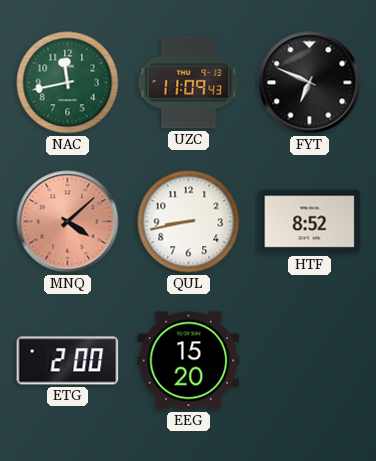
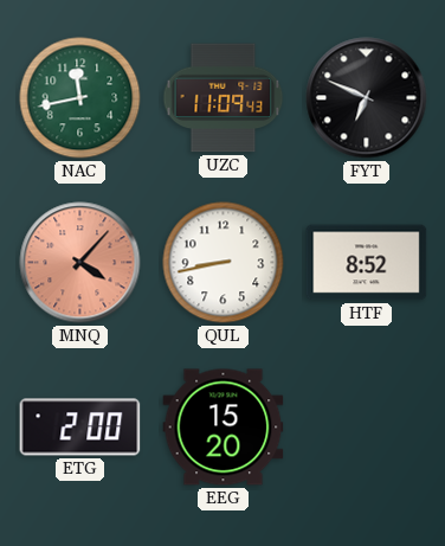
MNQ: 4:08 -> 4:07 (80, 263)
